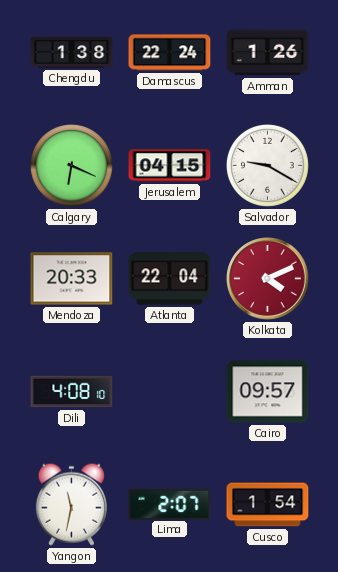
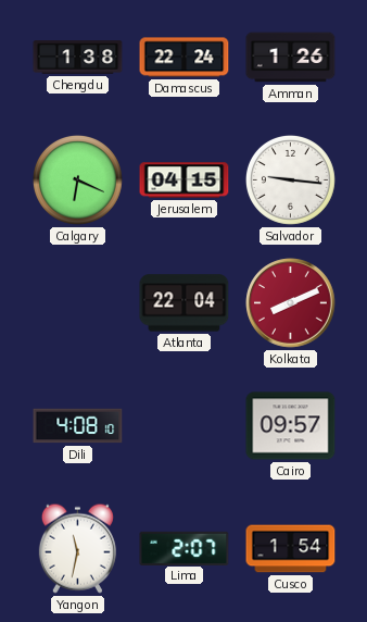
Salvador: 9:20 -> 9:16 (290, 179)
Mendoza: 20:33 -> none (72, 279)
Kolkata: 4:11 -> 8:11 (291, 303)
